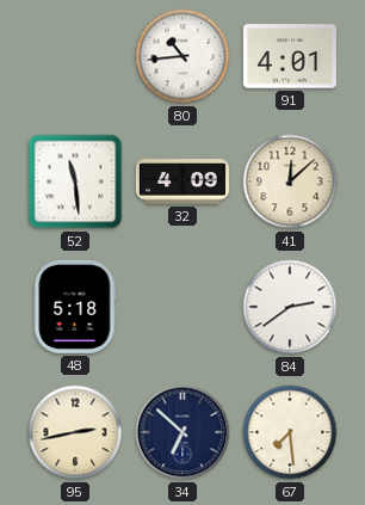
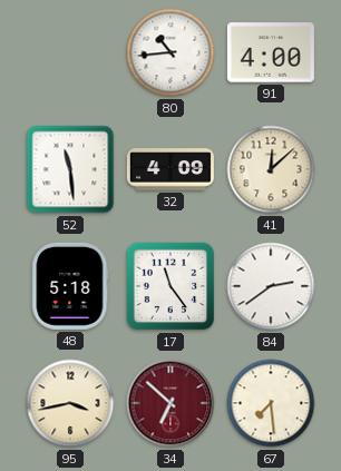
91: 4:01 -> 4:00 (271, 52)
17: none -> 11:24 (170, 286)
95: 2:43 -> 3:43 (70, 403)
34 dial: navy -> burgundy (170, 403)
